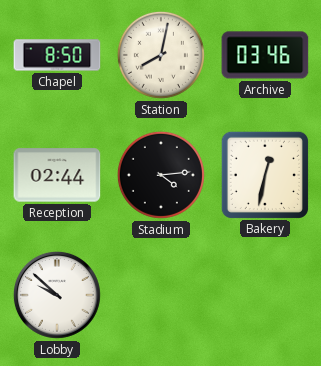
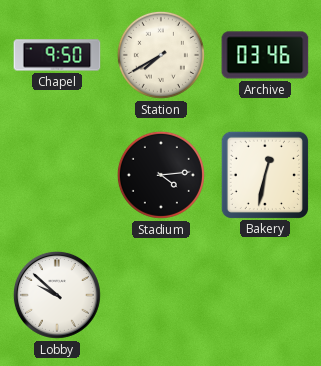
Chapel: 8:50 -> 9:50 (57, 55)
Station: 8:02 -> 7:40 (161, 55)
Reception: 02:44 -> none (57, 175)
